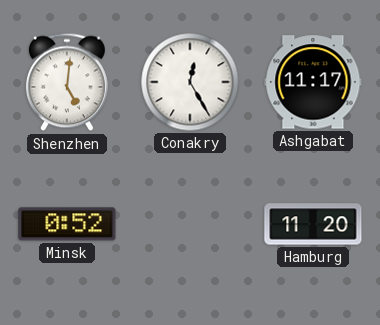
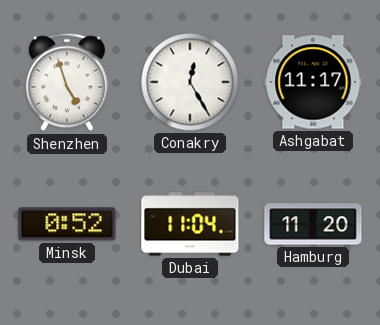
Shenzhen: 5:01 -> 4:57 (67, 82)
Dubai: none -> 11:04 (190, 224)
